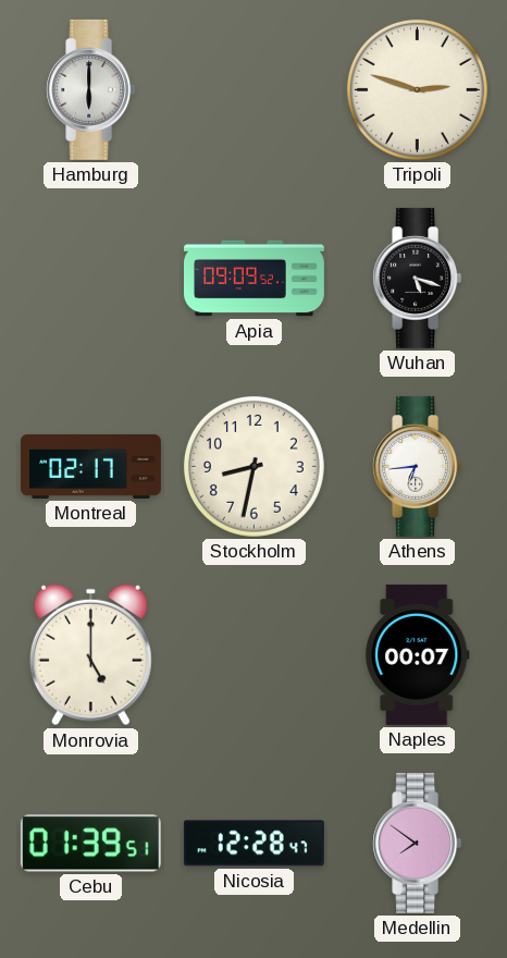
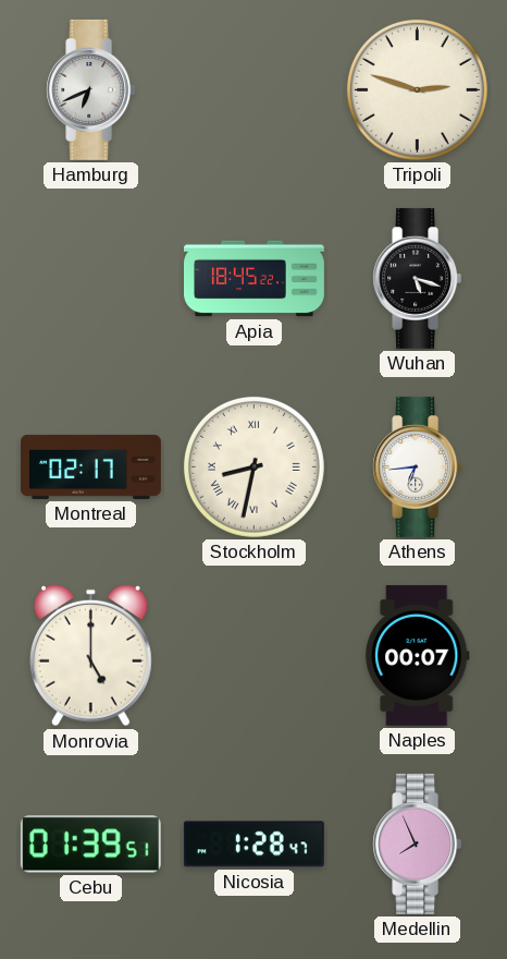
Hamburg: 6:00 -> 6:41 (91, 89)
Apia: 09:09 -> 18:45 (255, 279)
Stockholm numerals: Arabic -> Roman (253, 466)
Nicosia: 12:28 -> 1:28 (253, 845)
Medellin: 7:51 -> 7:56 (418, 843)
